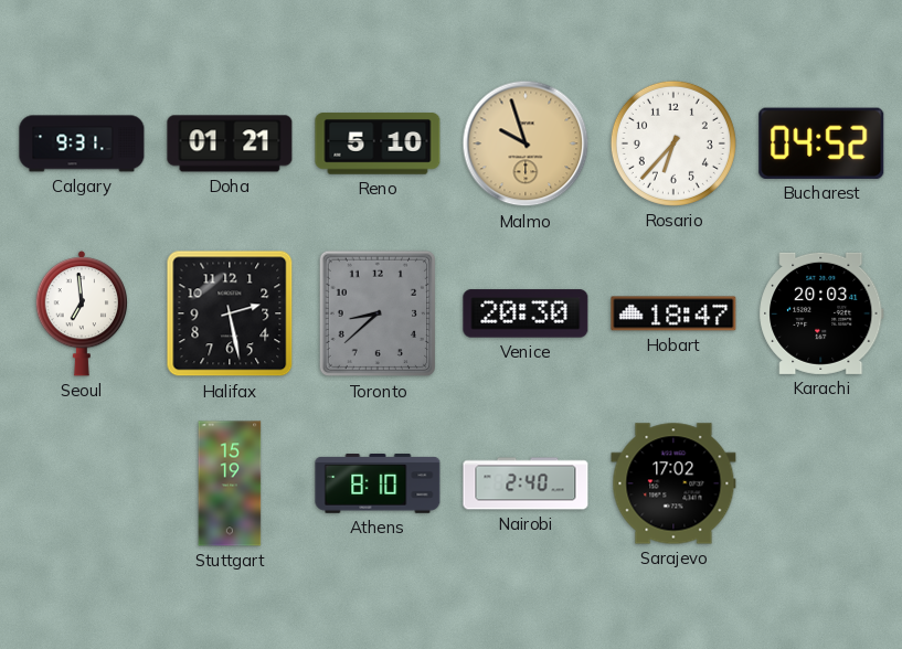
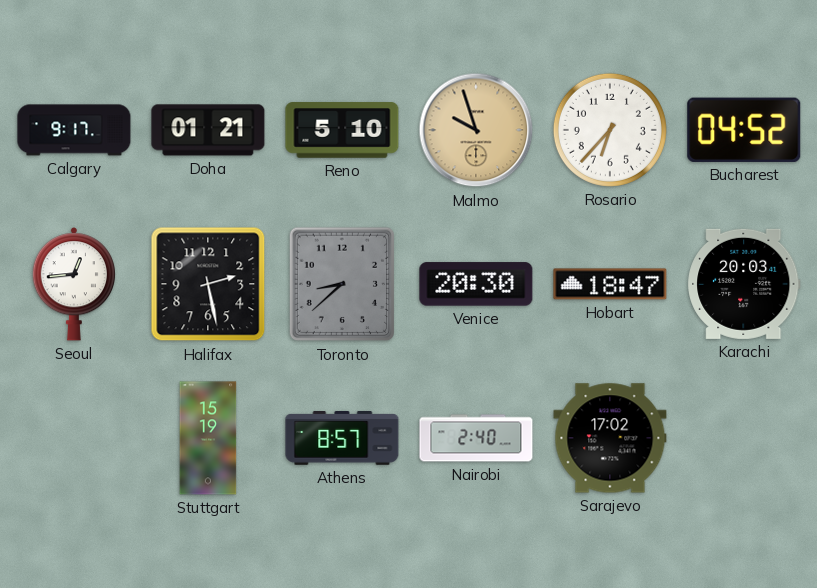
Calgary: 9:31 -> 9:17 (74, 130)
Seoul: 6:59 -> 12:44 (73, 284)
Athens: 8:10 -> 8:57 (342, 439)
